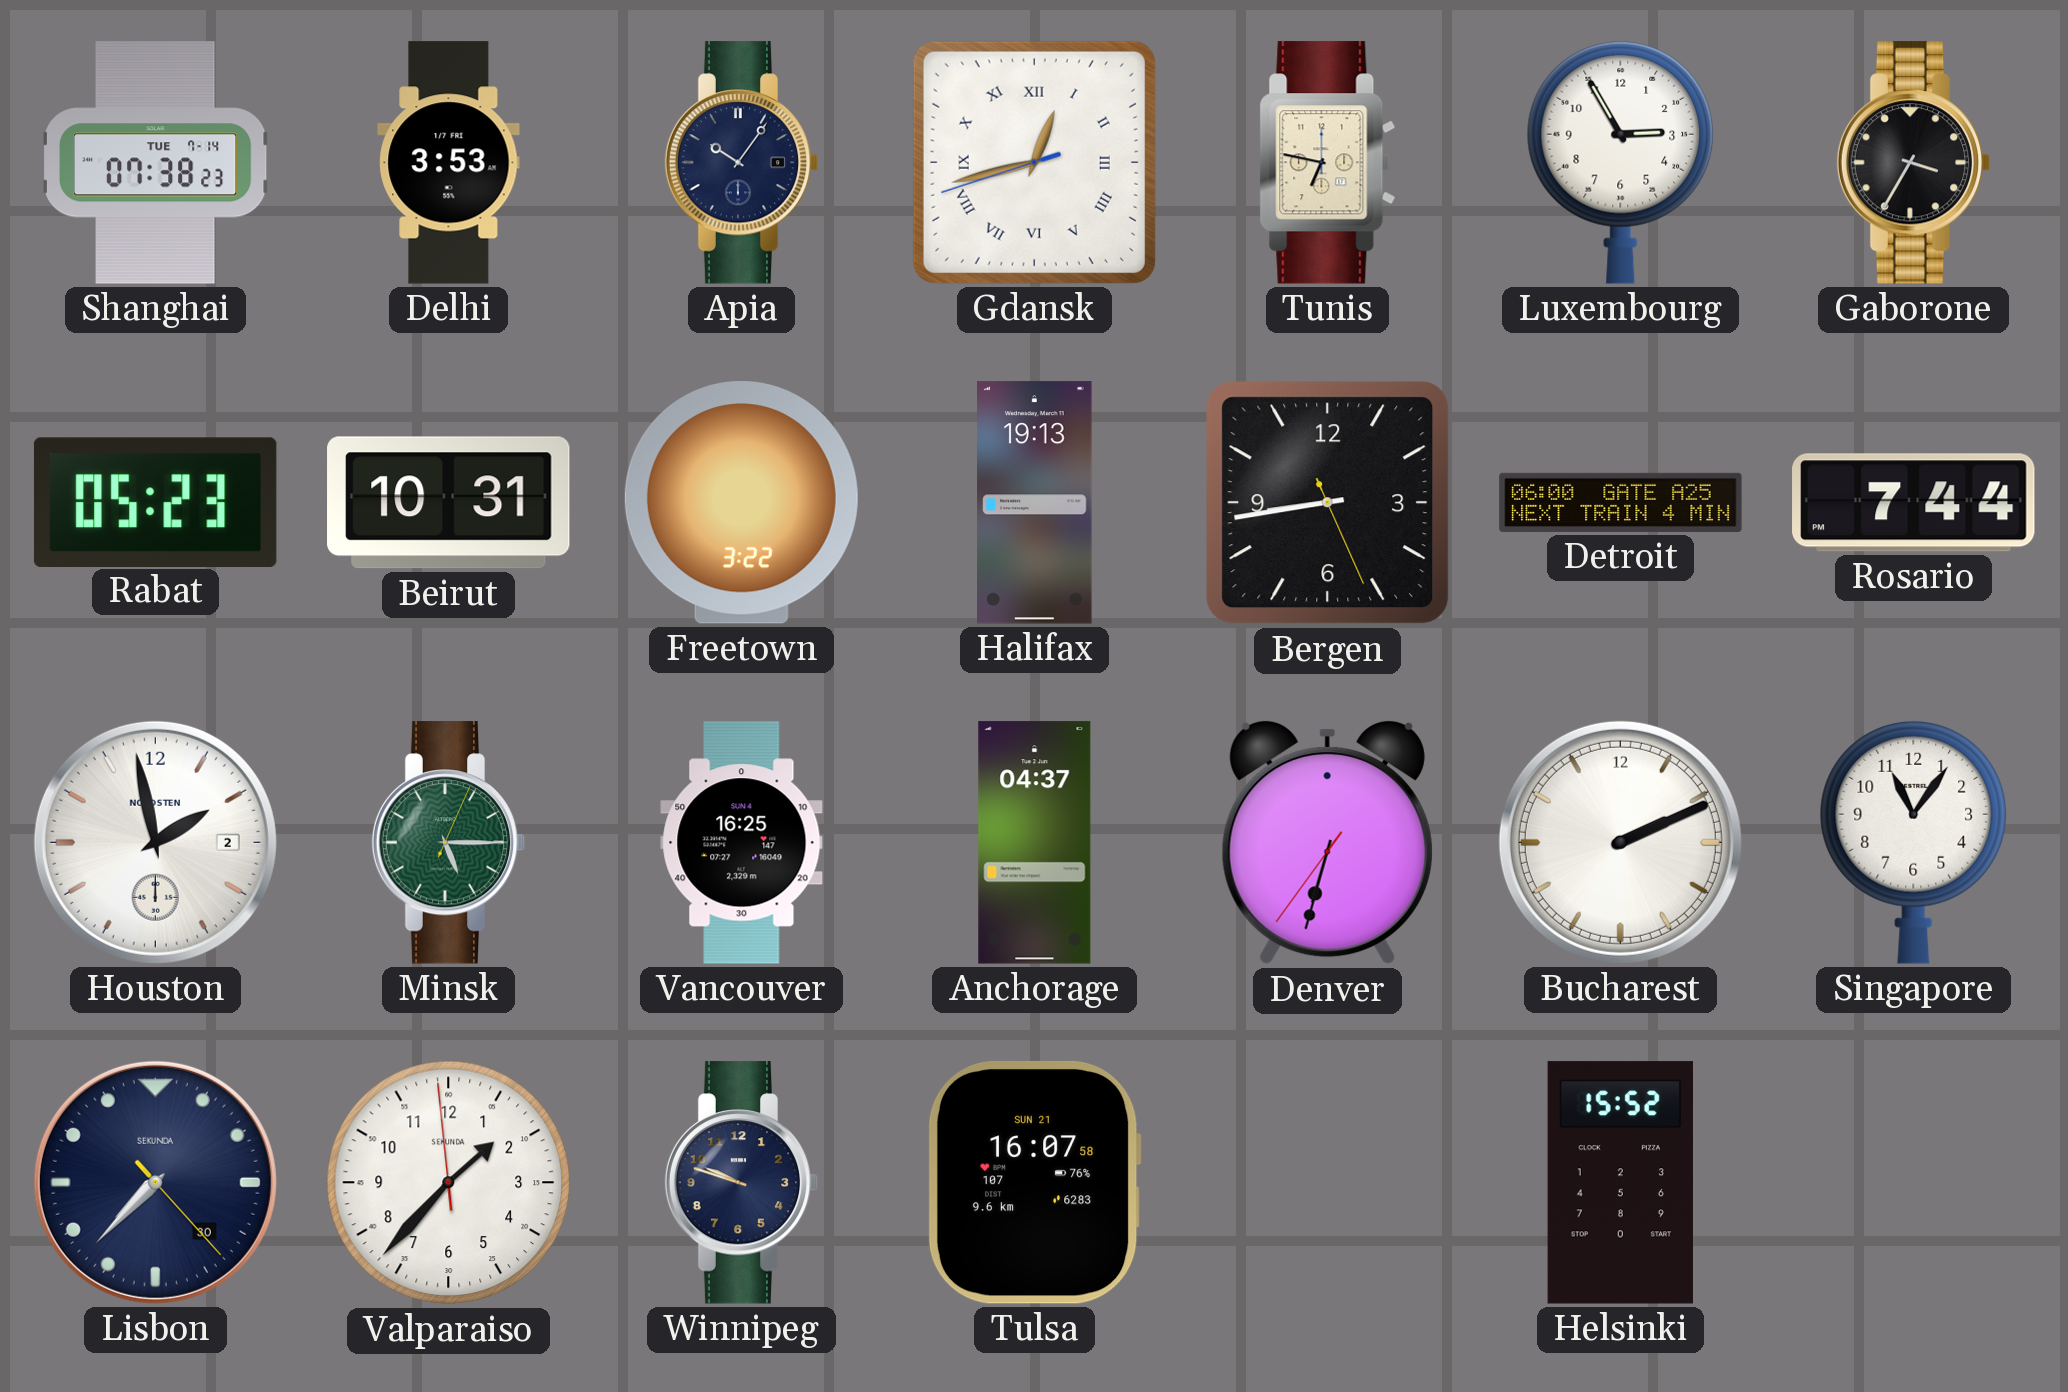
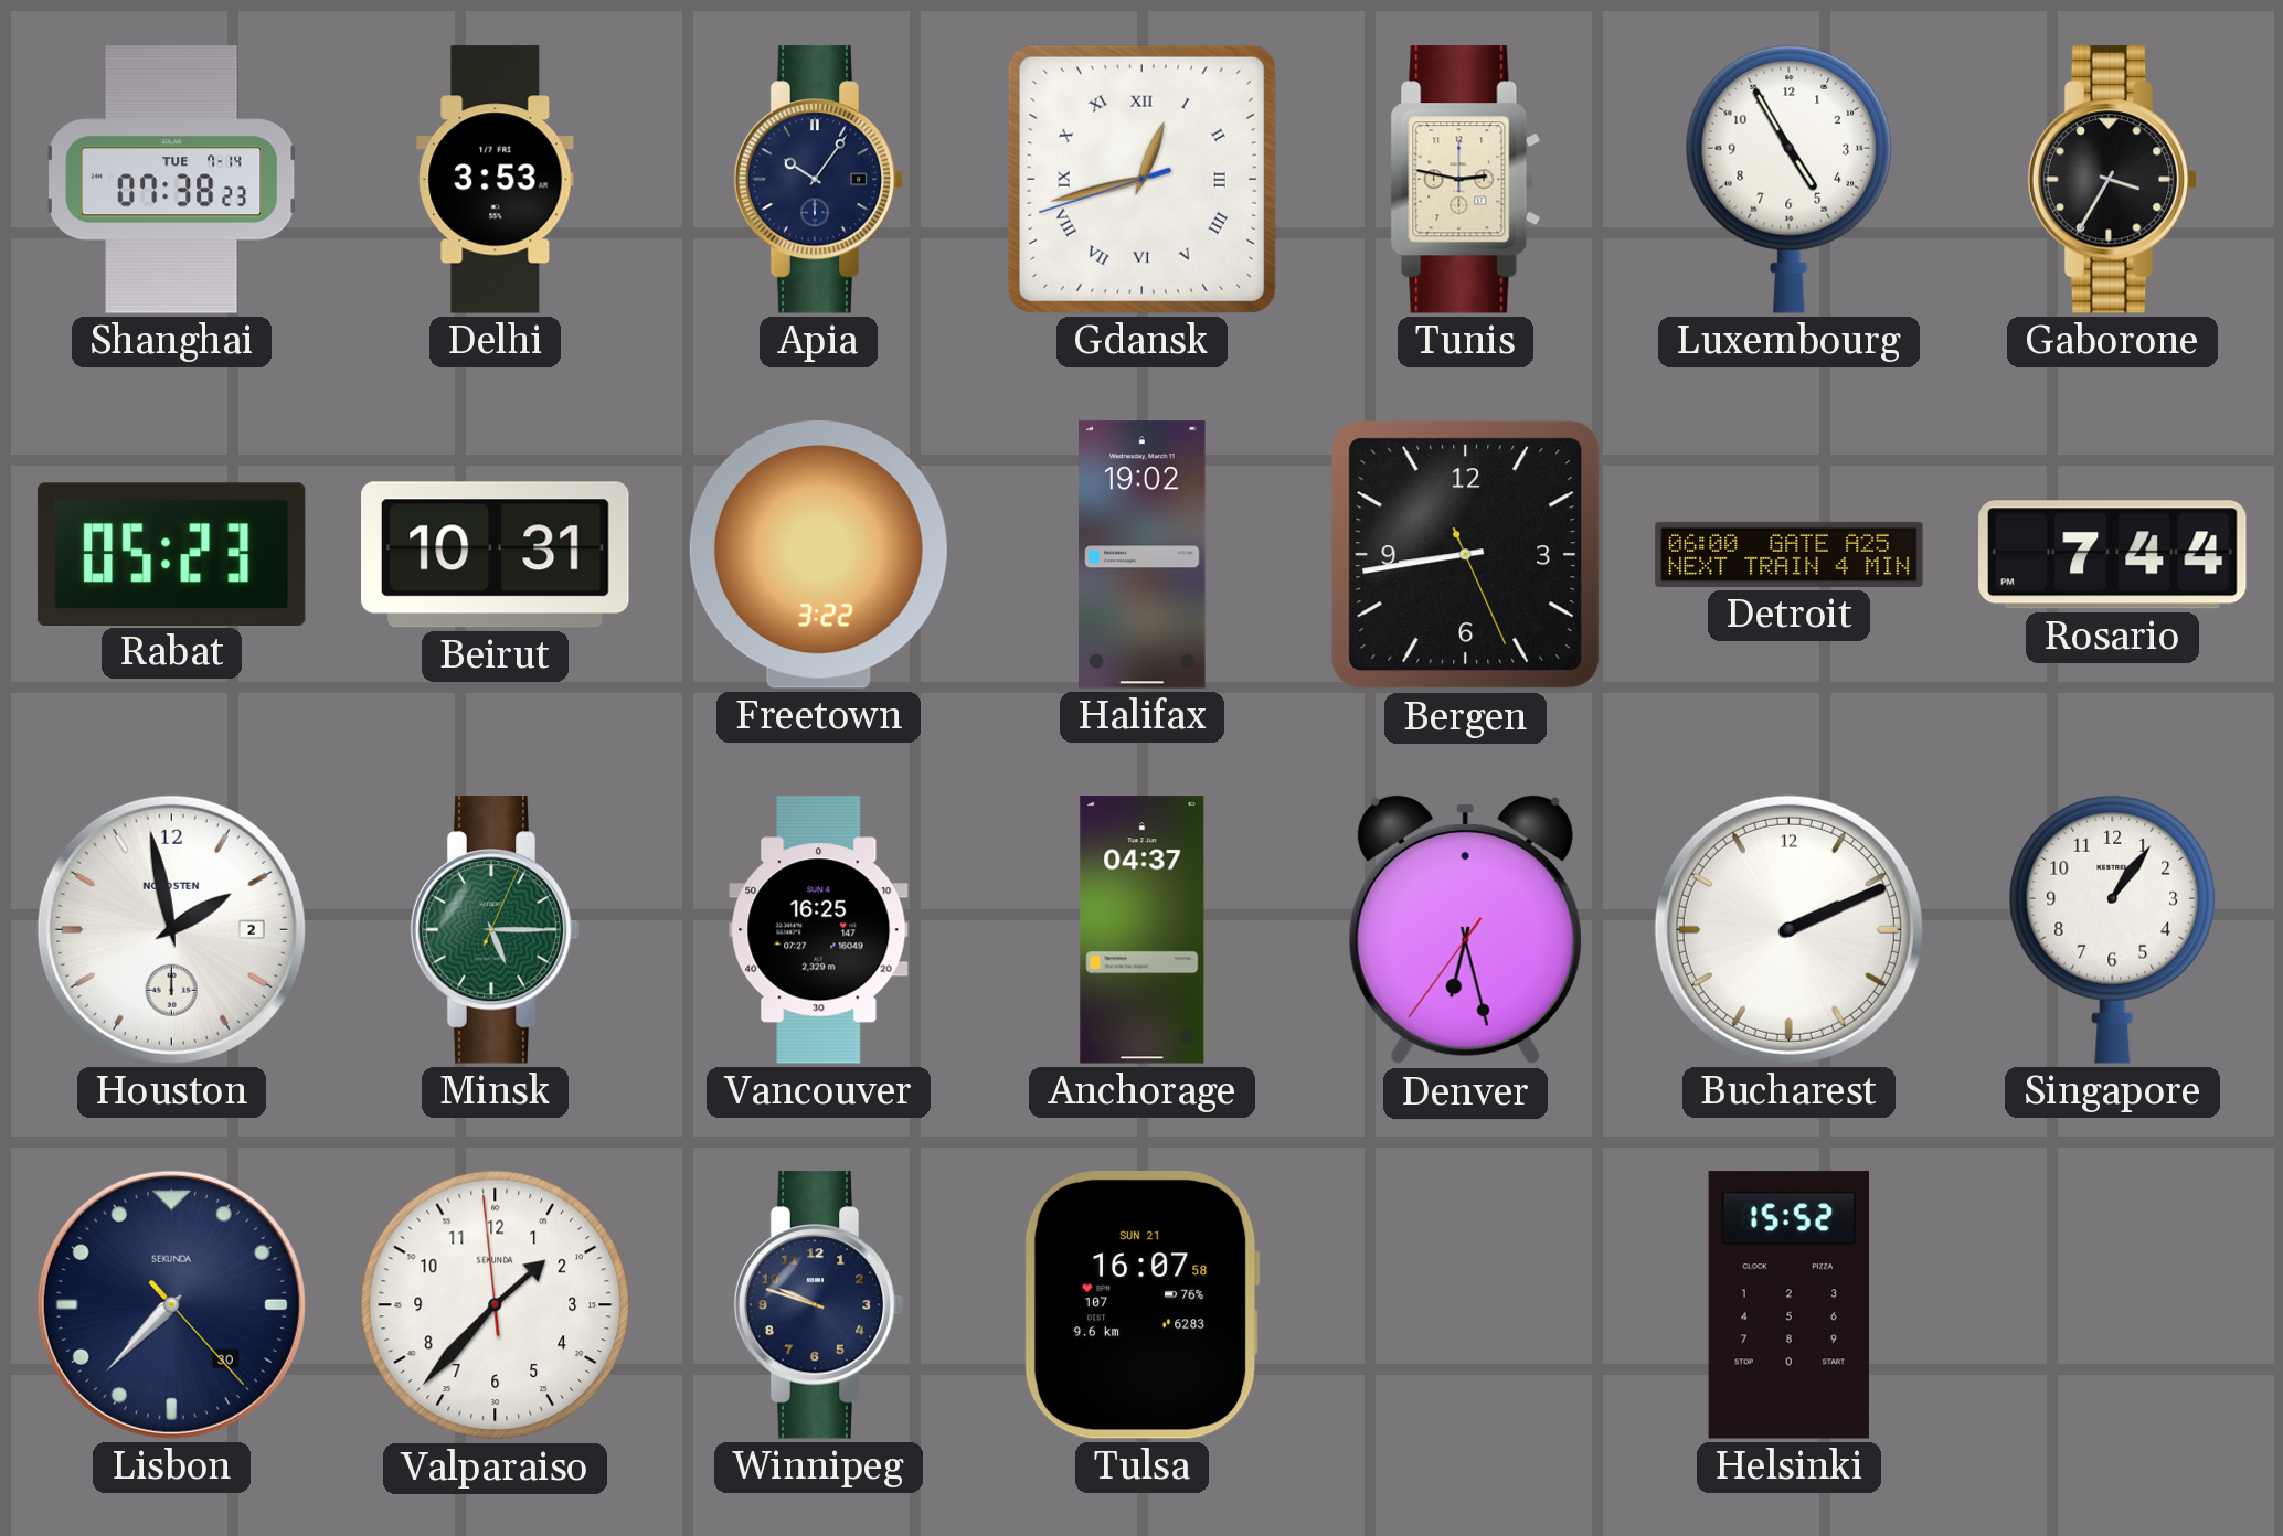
Tunis: 6:47 -> 2:47 (1466, 180)
Luxembourg: 2:55 -> 4:55 (1790, 179)
Halifax: 19:13 -> 19:02 (1143, 555)
Denver: 6:32 -> 6:27 (1465, 930)
Singapore: 11:06 -> 1:06 (2113, 929)
